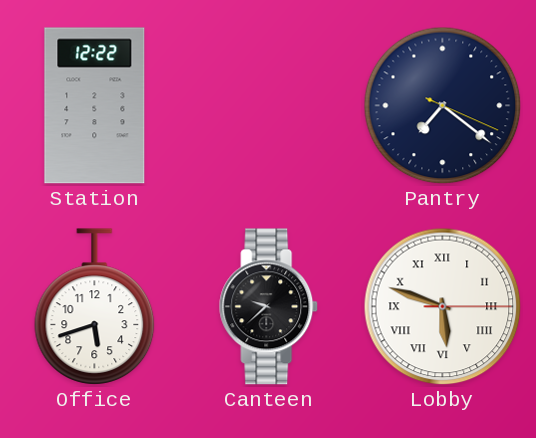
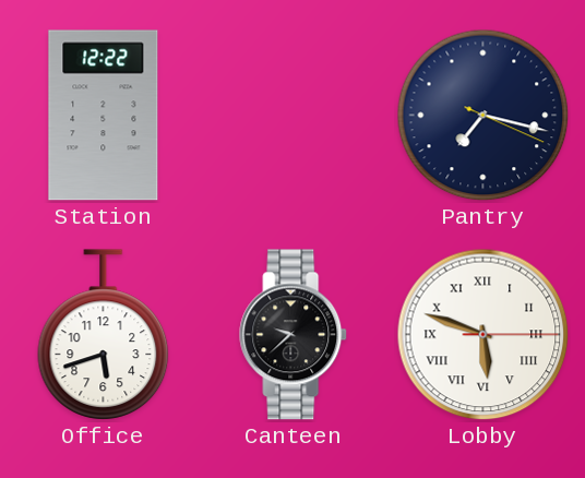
Pantry: 7:21 -> 7:17 (483, 116)
